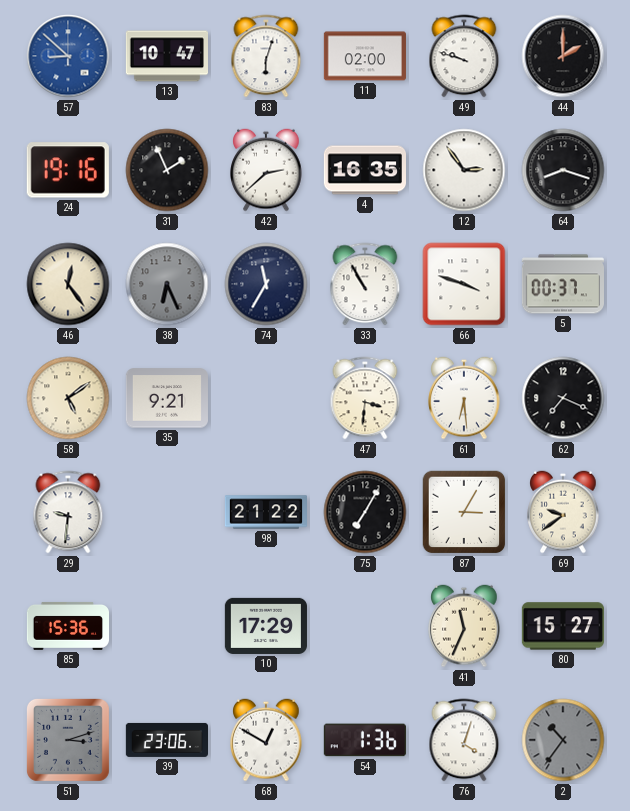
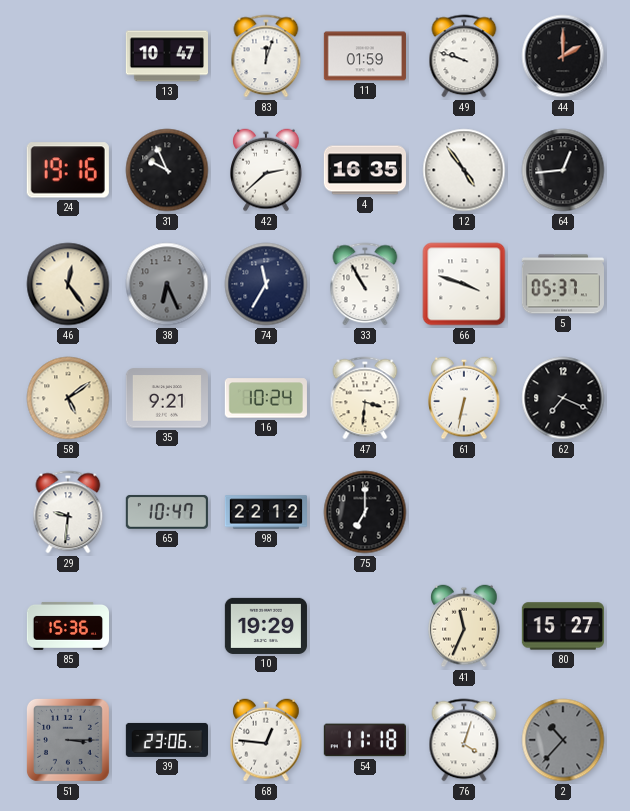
57: 8:52 -> none (68, 56)
83: 6:03 -> 12:03 (266, 56)
11: 02:00 -> 01:59 (365, 56)
31: 1:56 -> 9:56 (167, 170)
12: 2:54 -> 4:54 (464, 170)
64: 8:18 -> 12:44 (563, 170)
5: 00:37 -> 05:37 (563, 284)
16: none -> 10:24 (266, 398)
61: 6:29 -> 6:32 (464, 398)
65: none -> 10:47 (167, 512)
98: 21:22 -> 22:12 (265, 512)
75: 7:05 -> 7:00 (365, 512)
87: 3:05 -> none (464, 512)
69: 9:39 -> none (563, 512)
10: 17:29 -> 19:29 (266, 626)
51: 3:12 -> 3:15 (68, 740)
68: 12:50 -> 12:46 (266, 740)
54: 1:36 -> 11:18 (365, 740)
2: 10:36 -> 10:37 (563, 740)
